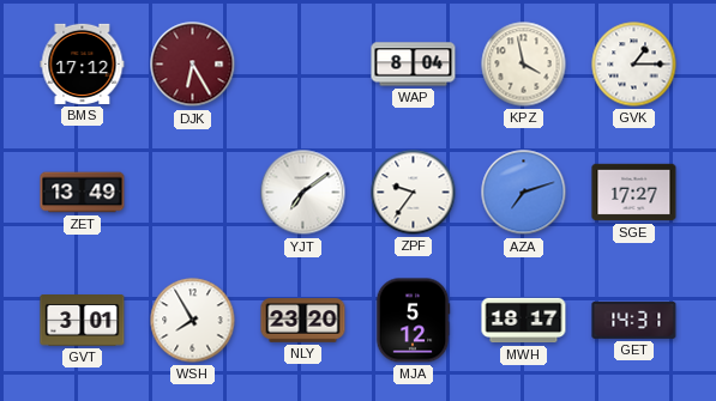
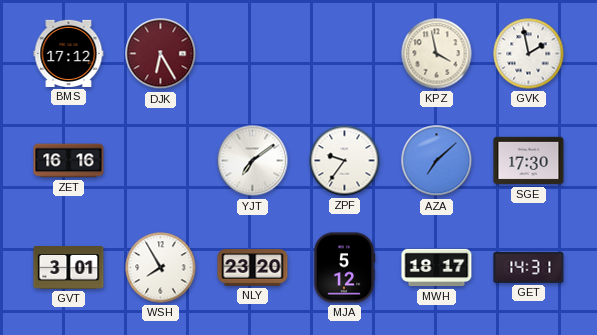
WAP: 8:04 -> none (414, 65)
GVK: 1:15 -> 1:58 (529, 54)
ZET: 13:49 -> 16:16 (69, 161)
AZA: 7:12 -> 7:08 (437, 161)
SGE: 17:27 -> 17:30 (529, 161)
